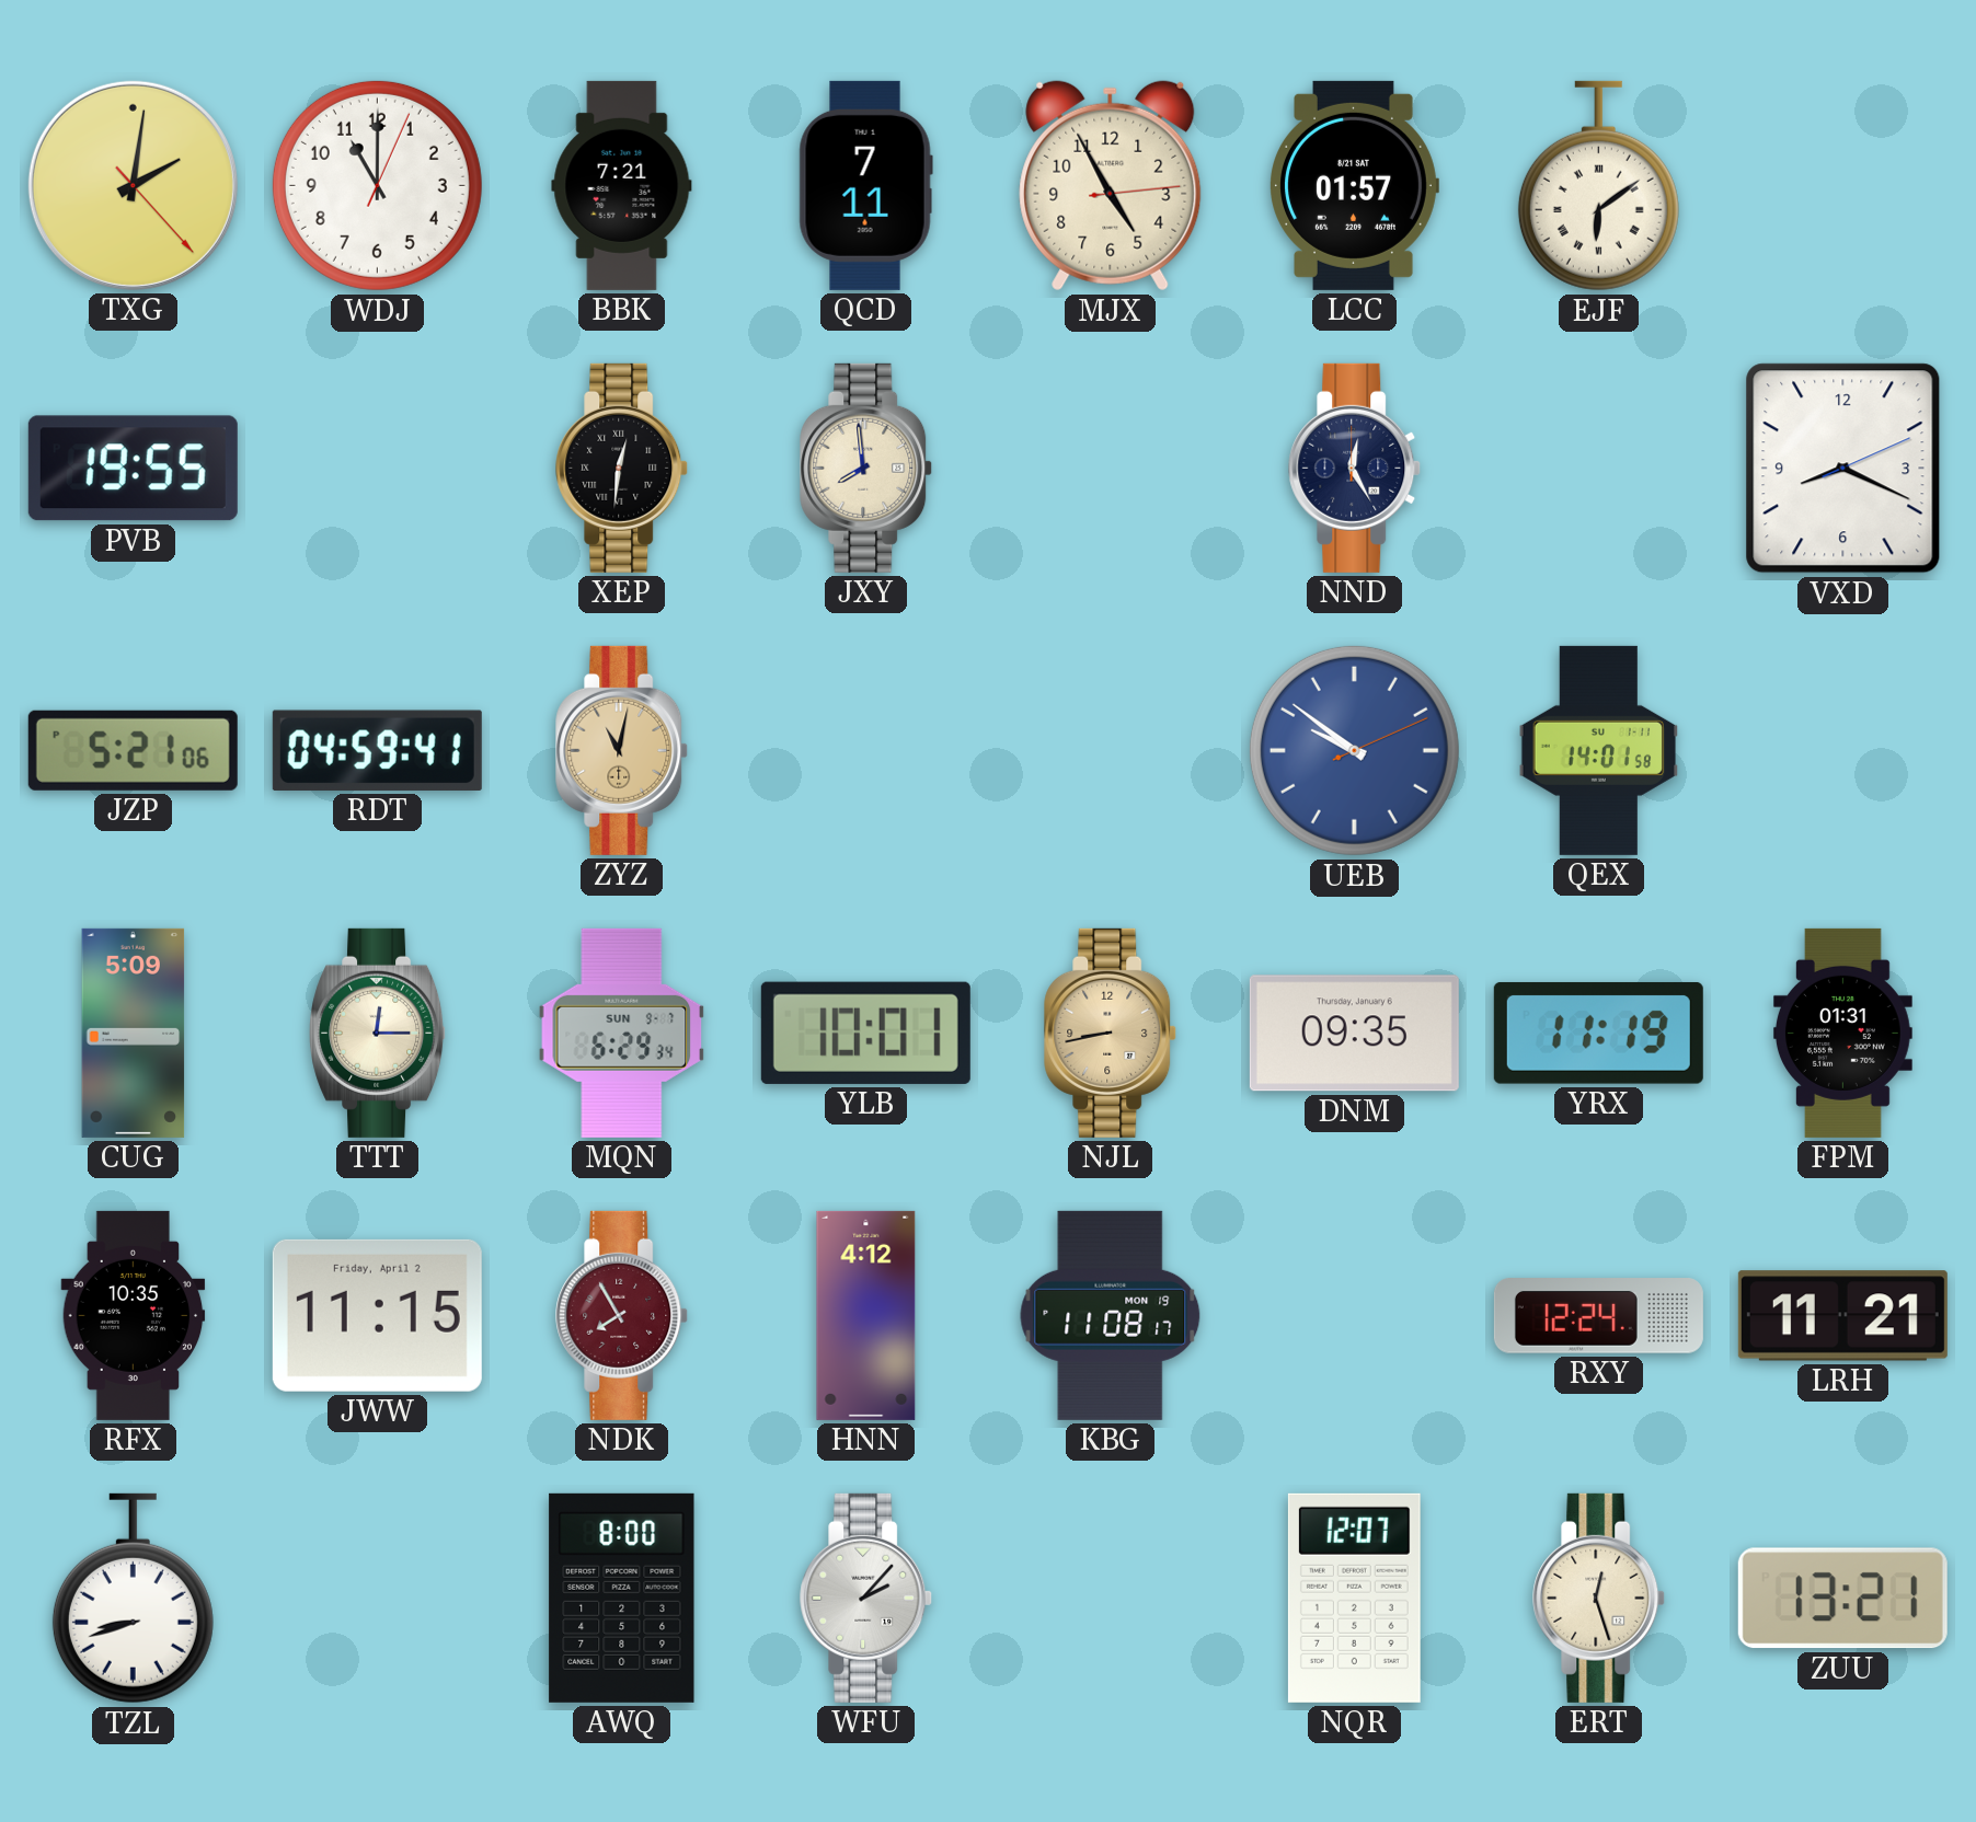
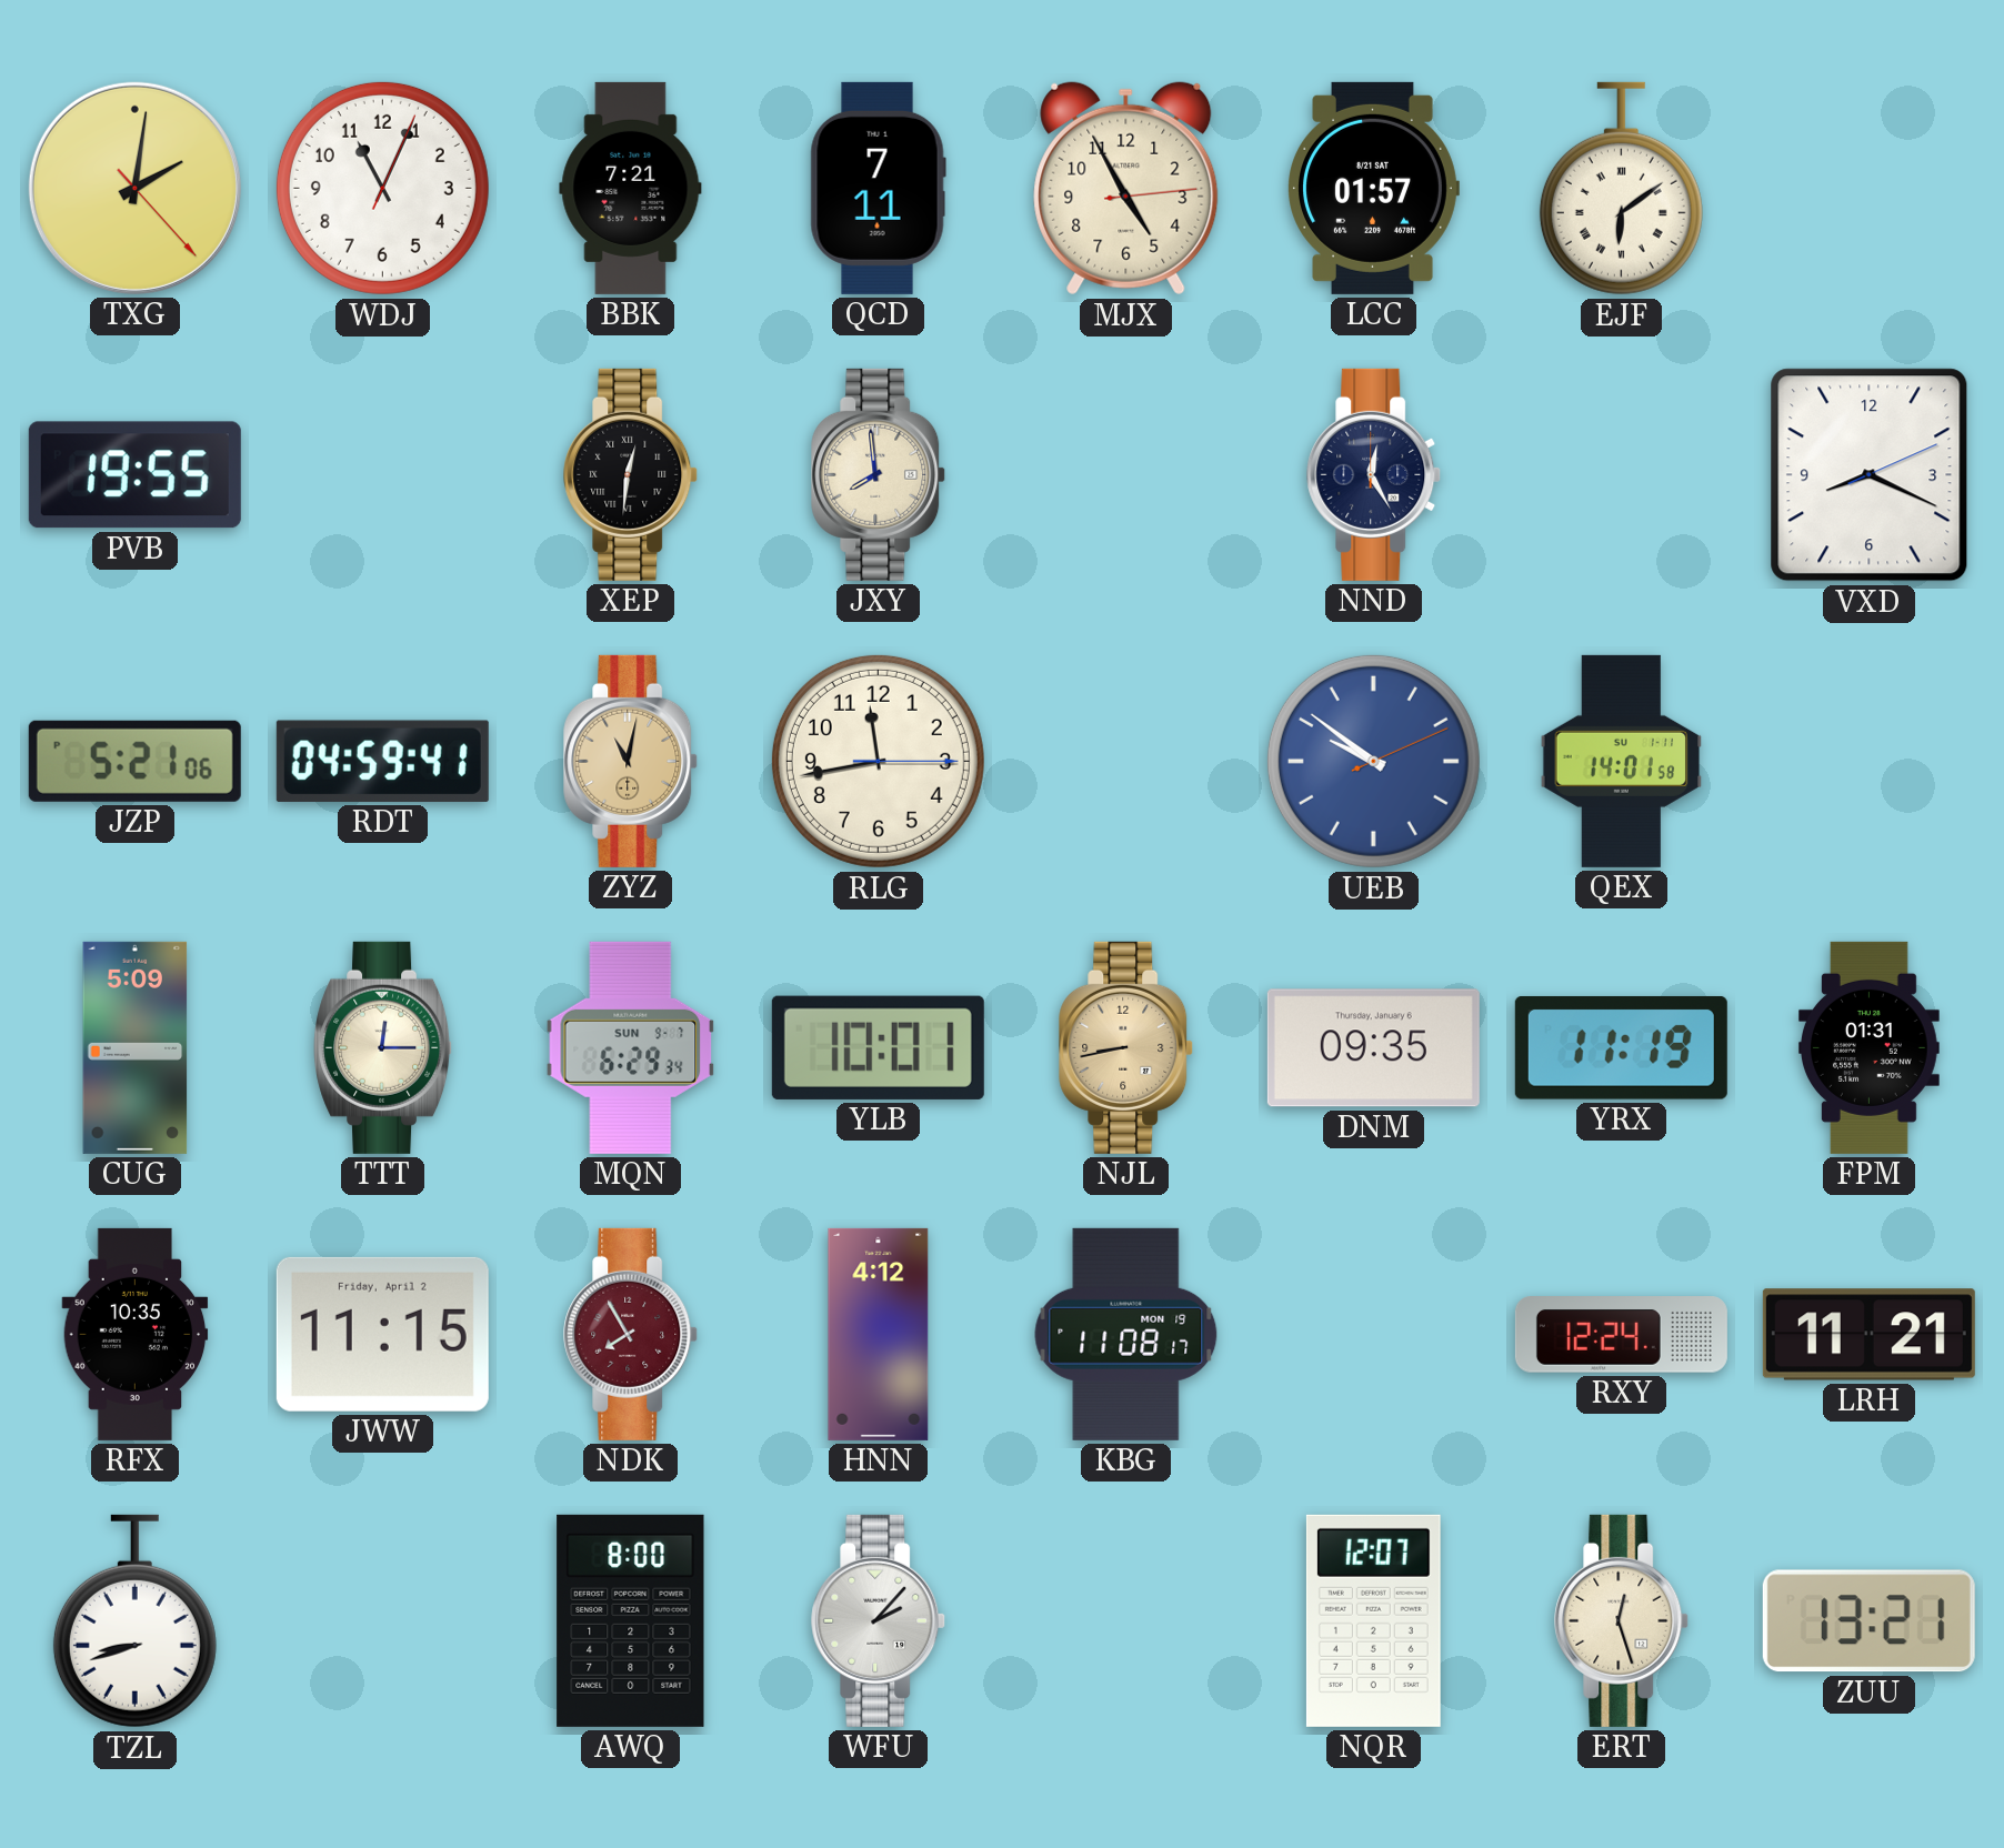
WDJ: 11:00 -> 11:04 (382, 188)
RLG: none -> 11:43 (878, 761)
